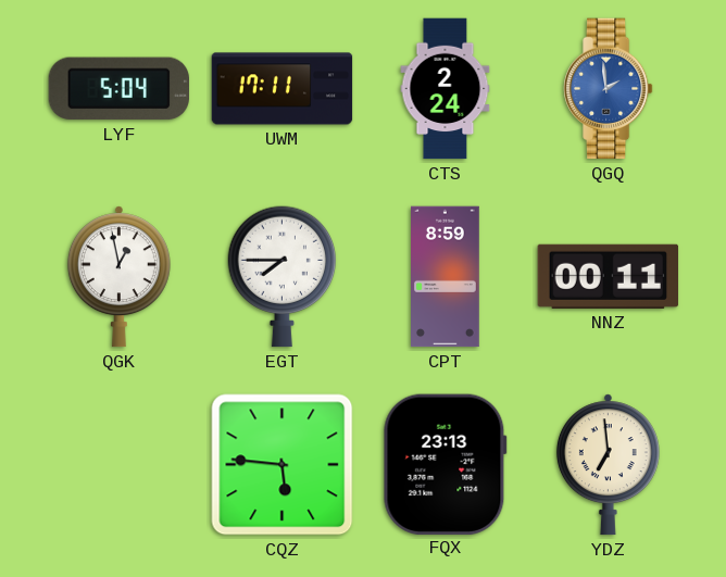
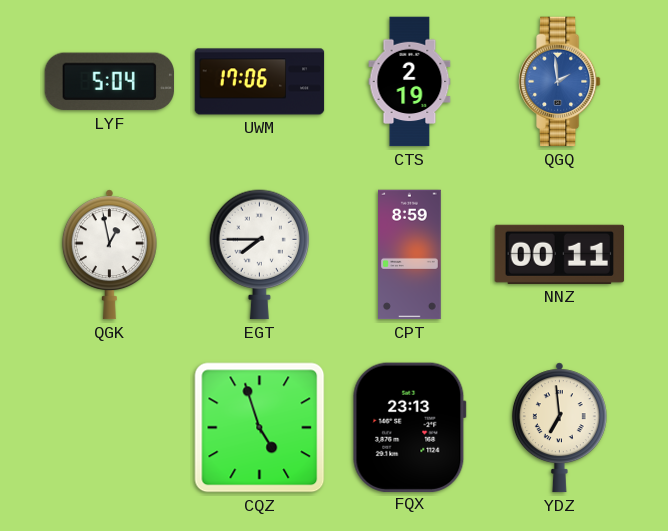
UWM: 17:11 -> 17:06 (260, 82)
CTS: 2:24 -> 2:19 (410, 82)
CQZ: 5:46 -> 4:57 (260, 428)
